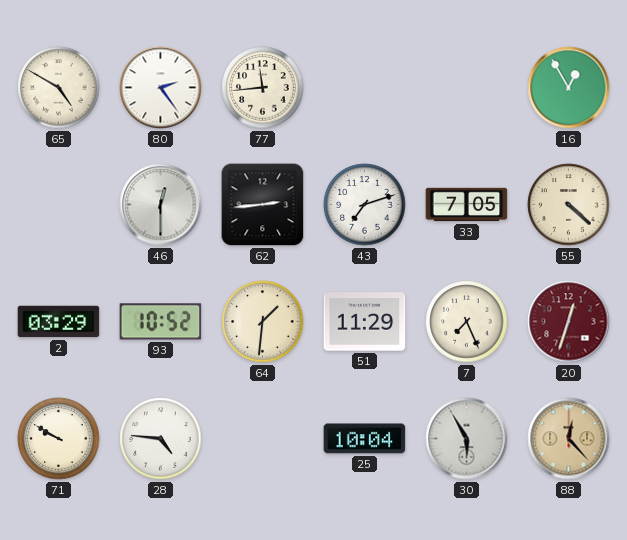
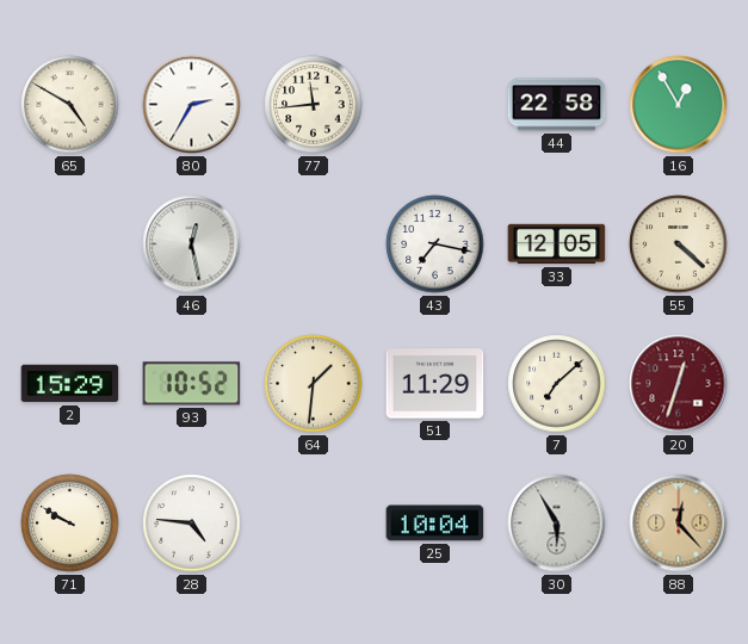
80: 2:24 -> 2:35 (192, 105)
44: none -> 22:58 (557, 105)
46: 12:30 -> 12:28 (192, 244)
62: 2:44 -> none (263, 205)
43: 7:12 -> 7:17 (435, 244)
33: 7:05 -> 12:05 (557, 244)
2: 03:29 -> 15:29 (70, 384)
7: 7:26 -> 7:08 (557, 384)
